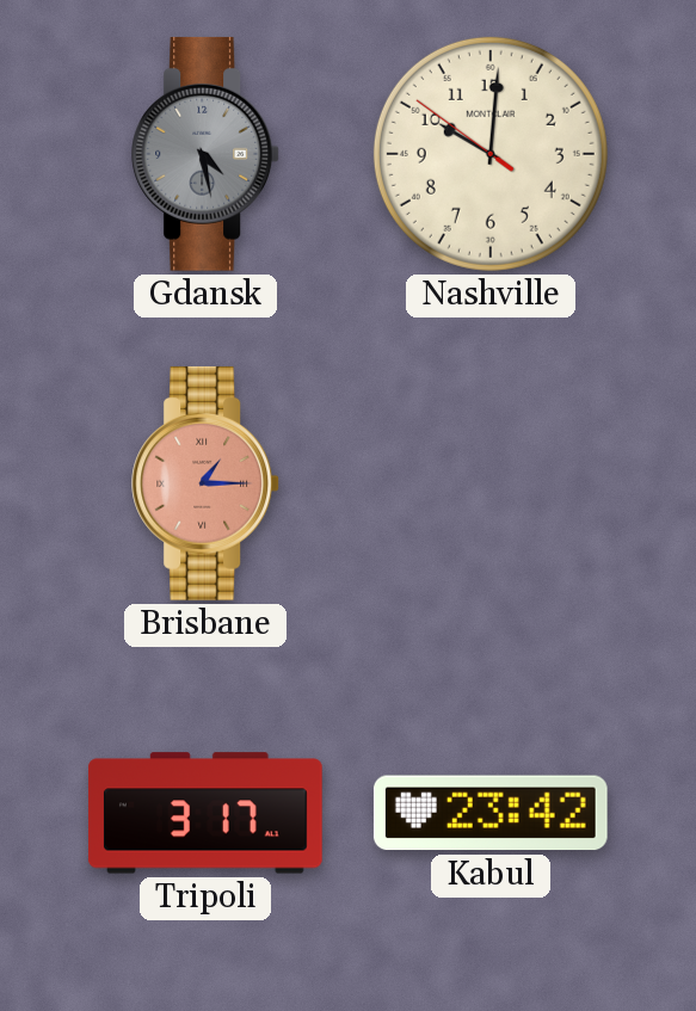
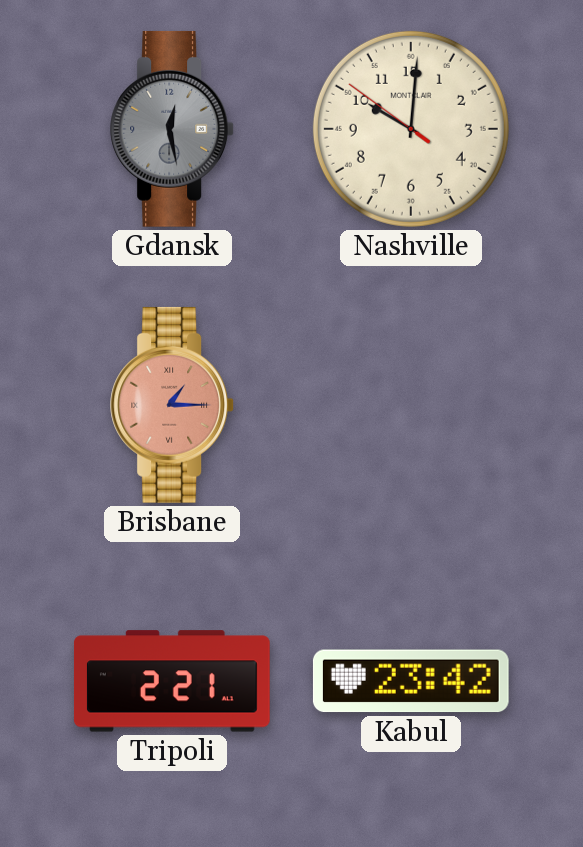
Gdansk: 4:28 -> 12:28 (173, 129)
Tripoli: 3:17 -> 2:21 (172, 681)
